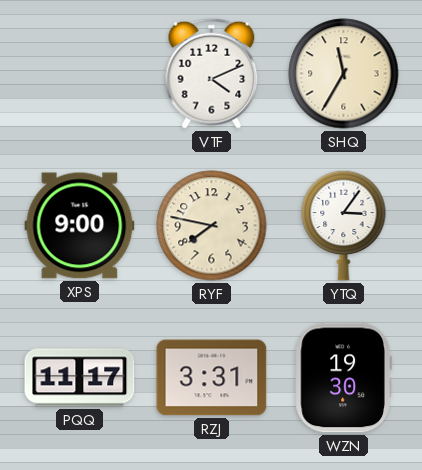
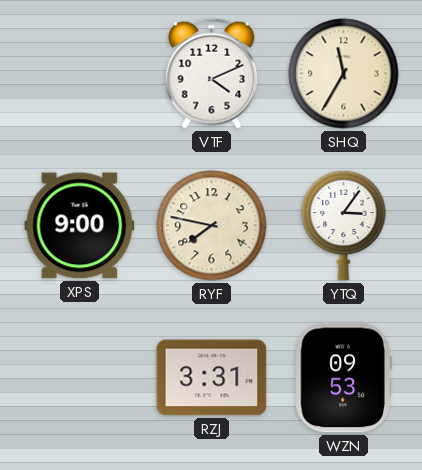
PQQ: 11:17 -> none (80, 378)
WZN: 19:30 -> 09:53 (343, 378)
